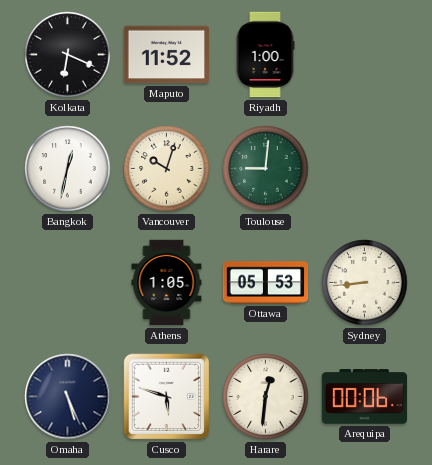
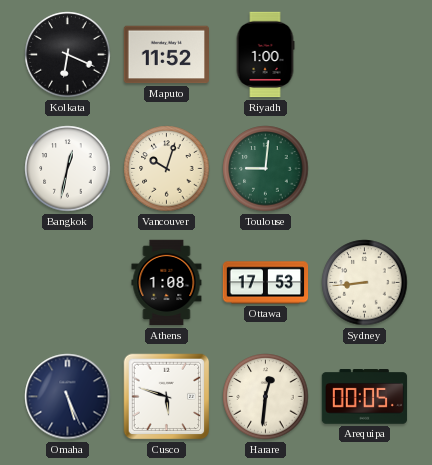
Athens: 1:05 -> 1:08 (167, 283)
Ottawa: 05:53 -> 17:53 (266, 283)
Arequipa: 00:06 -> 00:05 (365, 397)
